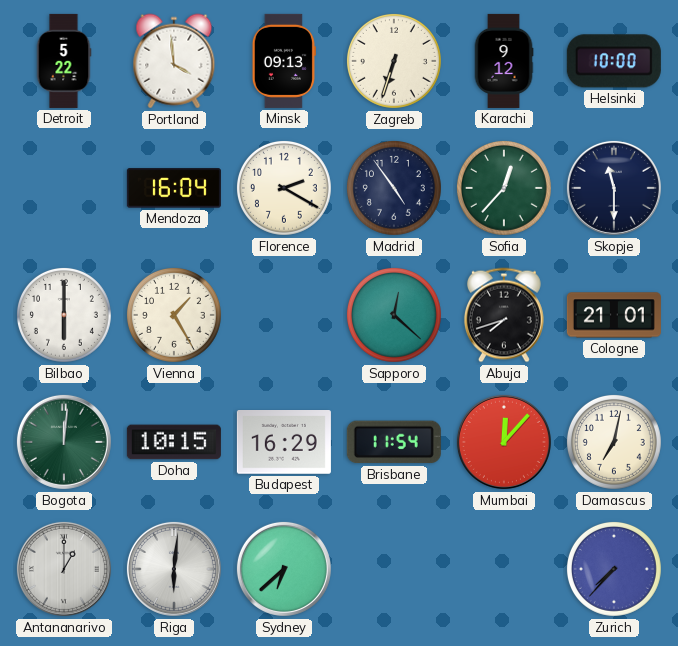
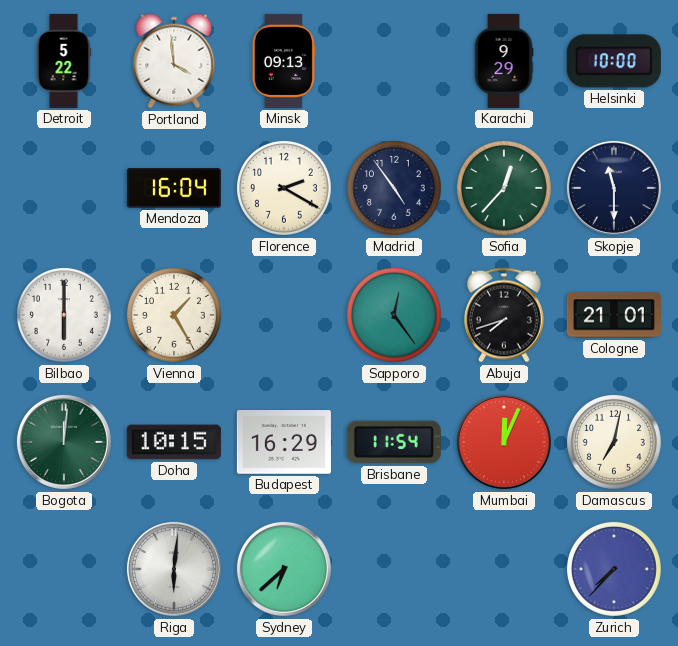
Zagreb: 6:33 -> none (394, 61)
Karachi: 9:12 -> 9:29 (504, 61)
Sapporo: 12:22 -> 12:24 (394, 315)
Mumbai: 12:07 -> 12:04 (504, 442)
Antananarivo: 1:00 -> none (64, 569)
